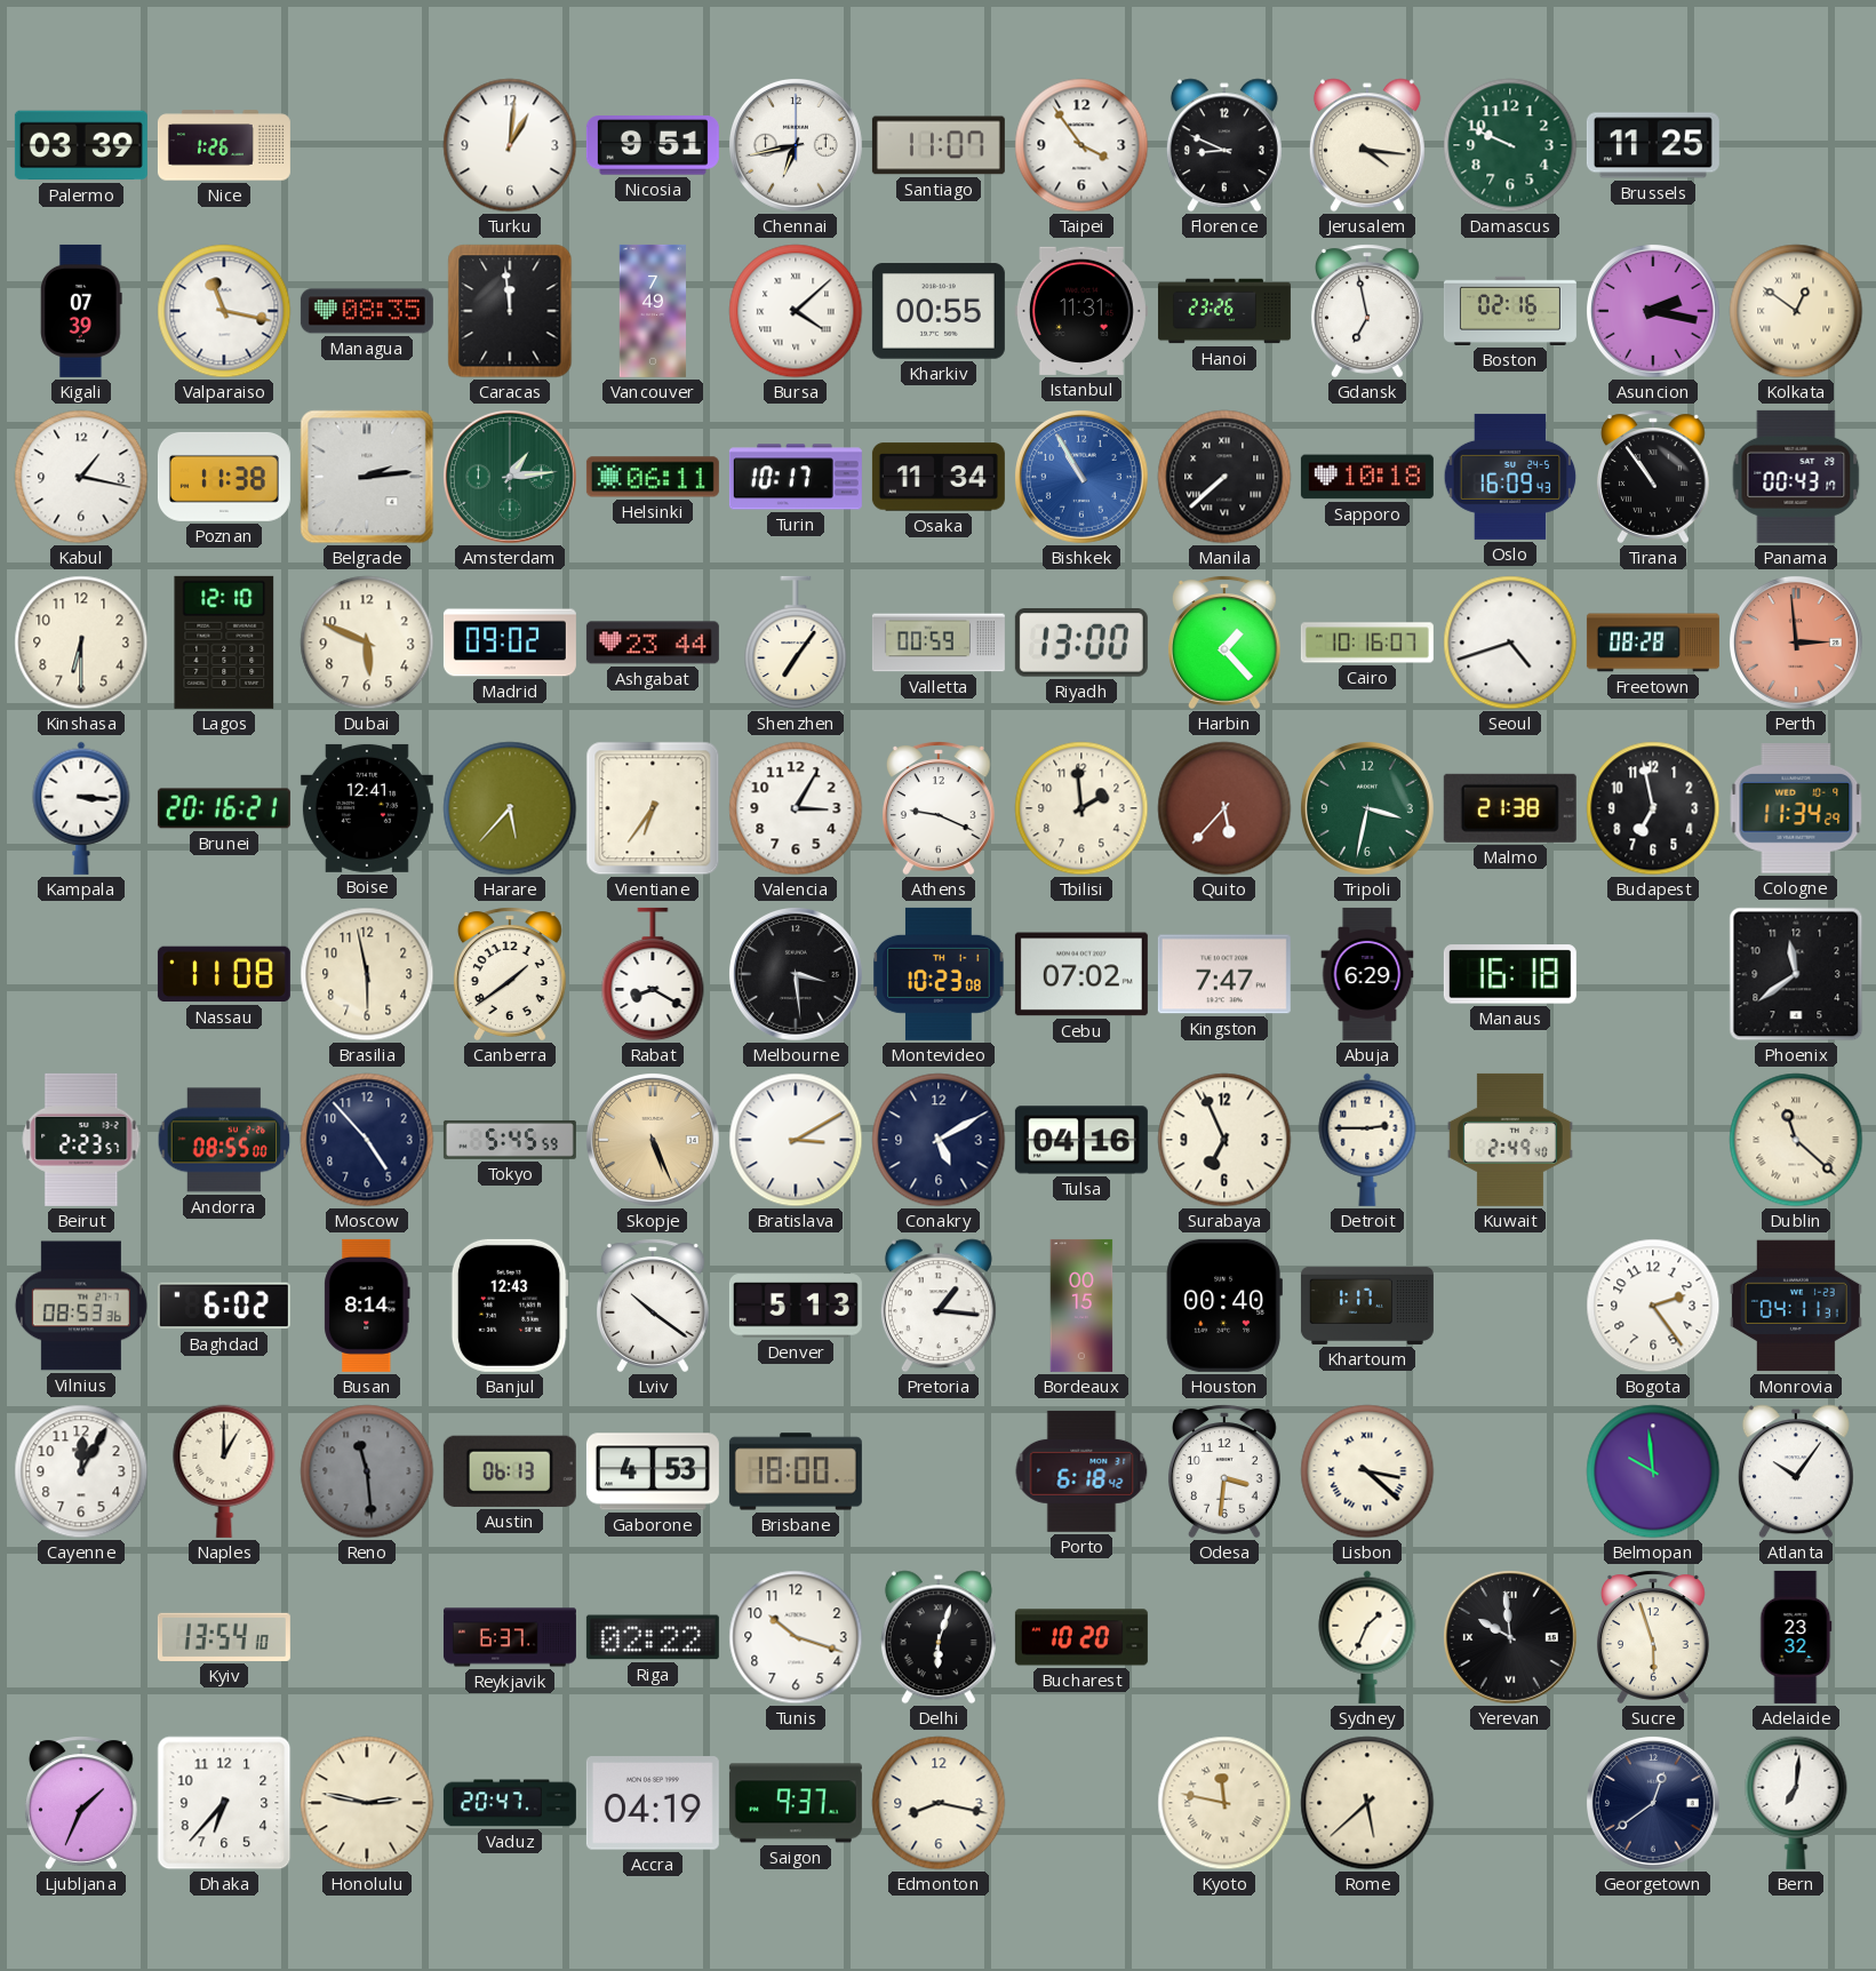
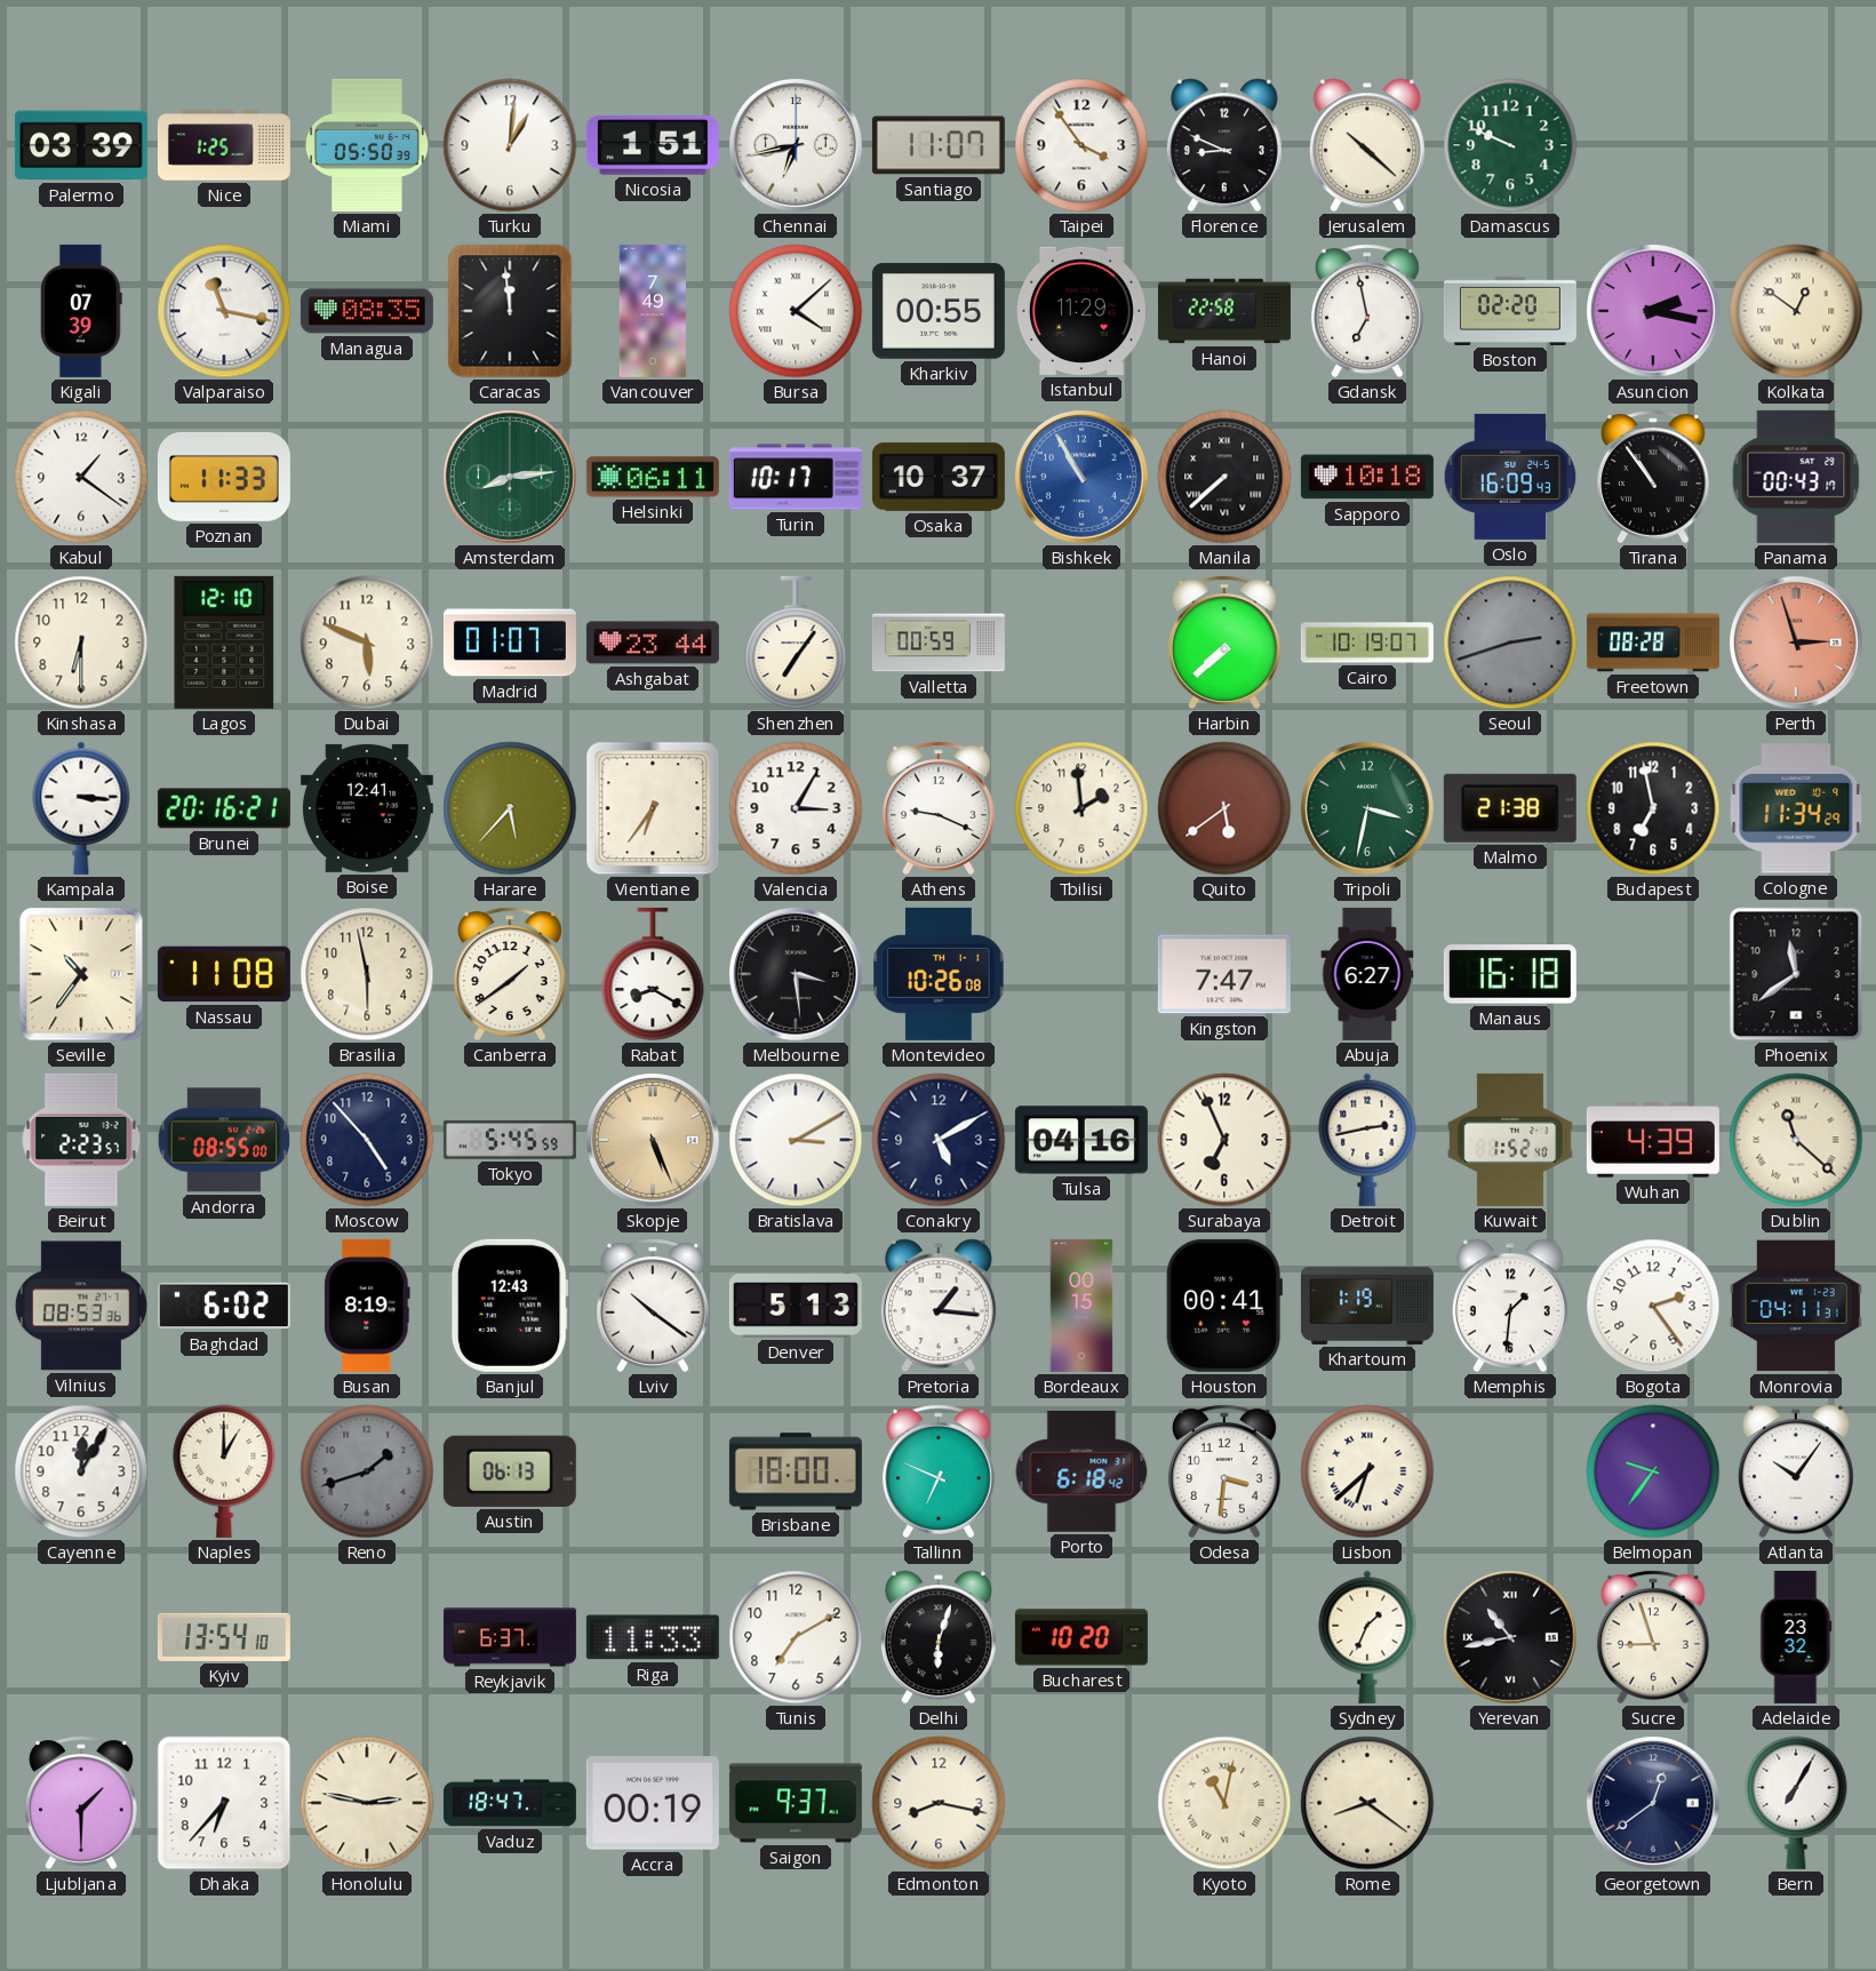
Nice: 1:26 -> 1:25 (224, 145)
Miami: none -> 05:50 (367, 145)
Nicosia: 9:51 -> 1:51 (653, 145)
Jerusalem: 4:16 -> 10:22 (1367, 145)
Brussels: 11:25 -> none (1653, 145)
Istanbul: 11:31 -> 11:29 (1081, 311)
Hanoi: 23:26 -> 22:58 (1224, 311)
Boston: 02:16 -> 02:20 (1510, 311)
Kabul: 1:17 -> 1:21 (81, 477)
Poznan: 11:38 -> 11:33 (224, 477)
Belgrade: 2:14 -> none (367, 477)
Amsterdam: 1:14 -> 8:14 (511, 478)
Osaka: 11:34 -> 10:37 (939, 477)
Madrid: 09:02 -> 01:07 (510, 643)
Riyadh: 13:00 -> none (1081, 644)
Harbin: 1:23 -> 7:38 (1224, 643)
Cairo: 10:16 -> 10:19 (1367, 643)
Seoul: 4:42 -> 2:42 (1510, 643)
Seoul dial: white -> grey (1510, 643)
Perth: 2:59 -> 2:57 (1797, 644)
Quito: 5:37 -> 5:39 (1224, 808)
Seville: none -> 10:36 (81, 974)
Montevideo: 10:23 -> 10:26 (939, 974)
Cebu: 07:02 -> none (1081, 974)
Abuja: 6:29 -> 6:27 (1367, 974)
Detroit: 2:45 -> 2:43 (1367, 1140)
Kuwait: 2:49 -> 1:52 (1510, 1140)
Wuhan: none -> 4:39 (1653, 1140)
Busan: 8:14 -> 8:19 (367, 1306)
Houston: 00:40 -> 00:41 (1224, 1306)
Khartoum: 1:17 -> 1:19 (1367, 1306)
Memphis: none -> 1:31 (1510, 1306)
Reno: 11:29 -> 1:42 (367, 1471)
Gaborone: 4:53 -> none (653, 1471)
Tallinn: none -> 6:49 (939, 1471)
Lisbon: 3:22 -> 6:38 (1367, 1471)
Belmopan: 9:59 -> 9:36 (1653, 1471)
Riga: 02:22 -> 11:33 (653, 1637)
Tunis: 10:18 -> 7:10 (796, 1637)
Yerevan: 9:59 -> 10:43 (1511, 1638)
Sucre: 5:57 -> 8:57 (1653, 1637)
Ljubljana: 1:34 -> 1:30 (81, 1803)
Vaduz: 20:47 -> 18:47 (510, 1803)
Accra: 04:19 -> 00:19 (653, 1803)
Kyoto: 11:47 -> 11:02 (1224, 1803)
Rome: 5:38 -> 8:21 (1367, 1803)
Bern: 7:01 -> 7:05 (1796, 1803)
